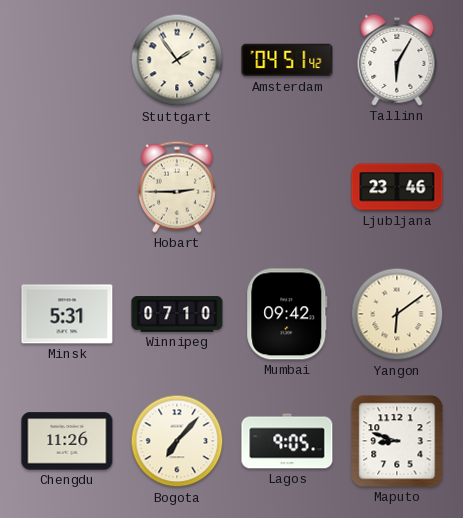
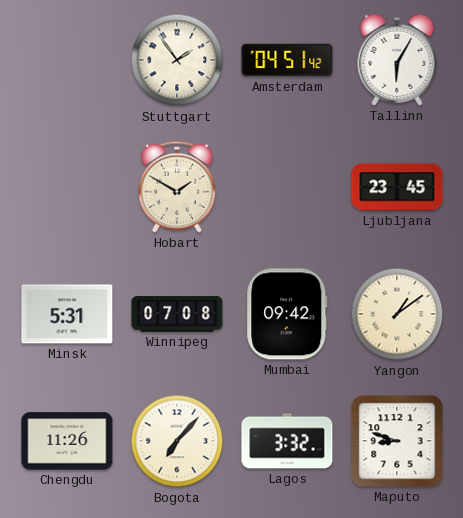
Hobart: 2:45 -> 1:50 (177, 187)
Ljubljana: 23:46 -> 23:45 (397, 187)
Winnipeg: 07:10 -> 07:08 (177, 314)
Yangon: 6:09 -> 1:09 (397, 314)
Lagos: 9:05 -> 3:32 (287, 441)
